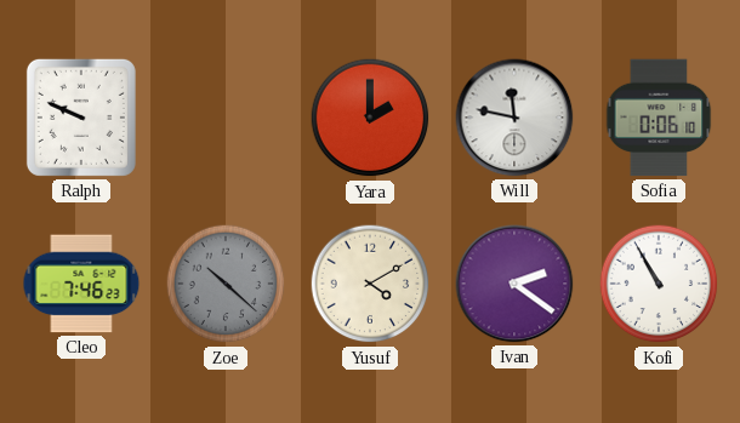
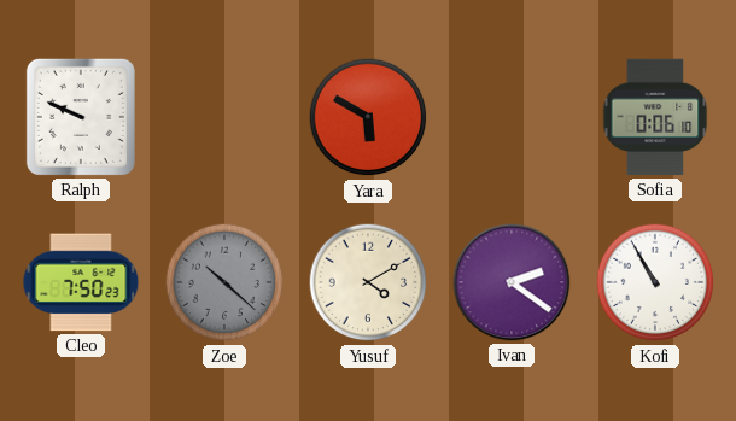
Yara: 2:00 -> 5:50 (368, 117)
Will: 11:47 -> none (514, 118)
Cleo: 7:46 -> 7:50 (81, 282)
